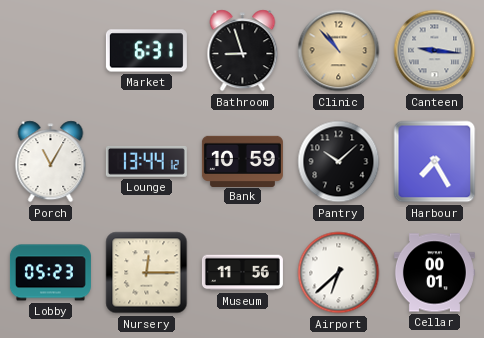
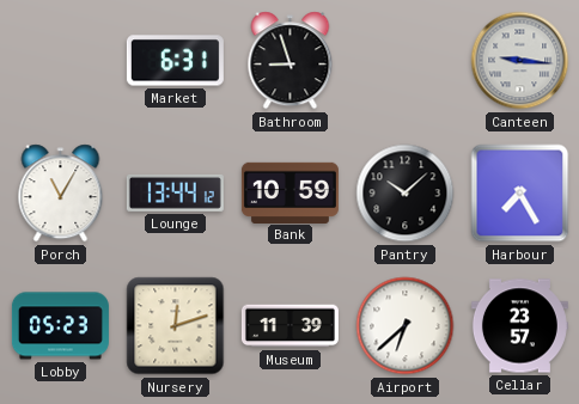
Clinic: 10:53 -> none (339, 51)
Nursery: 12:15 -> 12:12 (176, 326)
Museum: 11:56 -> 11:39 (289, 326)
Cellar: 00:01 -> 23:57 (519, 326)
